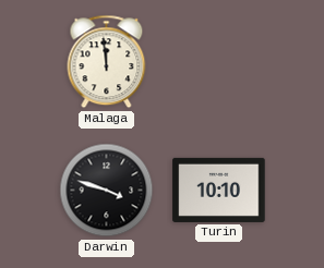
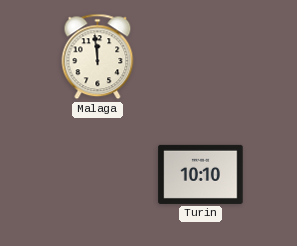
Darwin: 3:48 -> none (107, 191)
